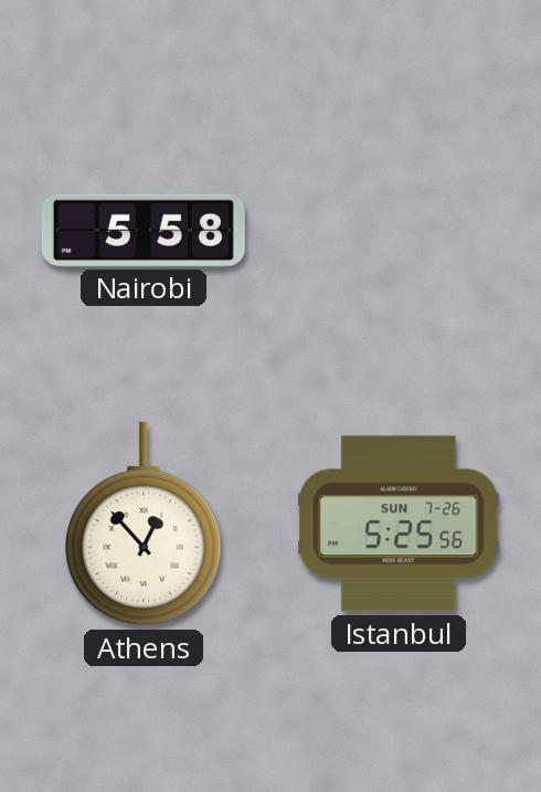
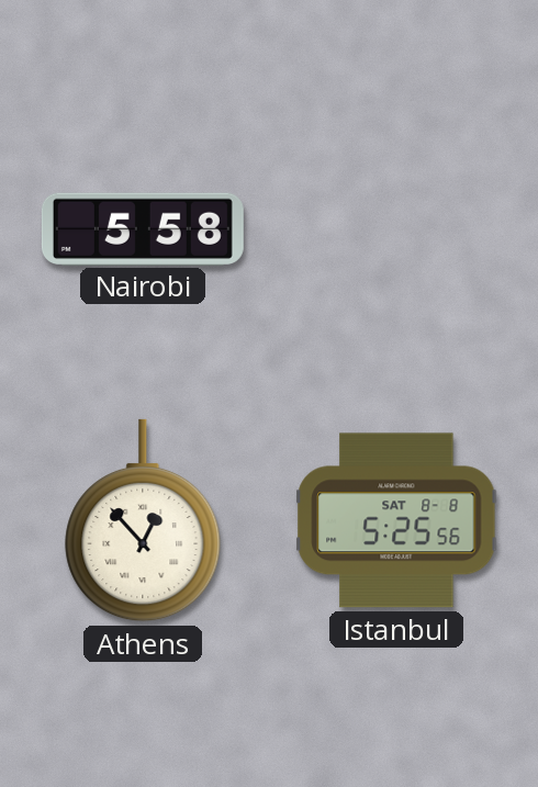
Istanbul date: SUN 7-26 -> SAT 8-8 (396, 520)
